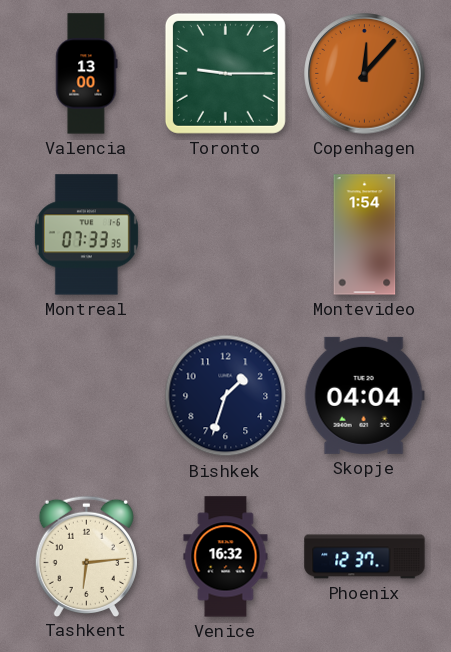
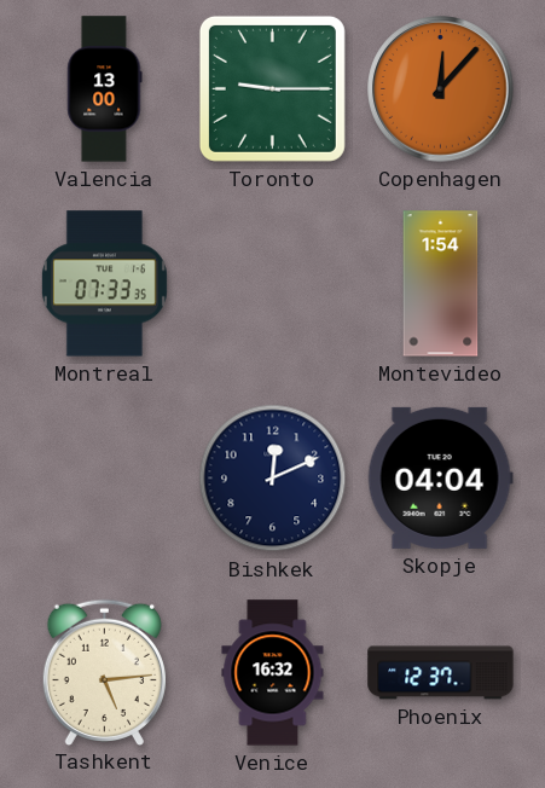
Bishkek: 1:33 -> 12:11 (273, 479)
Tashkent: 6:14 -> 5:14 (104, 672)
